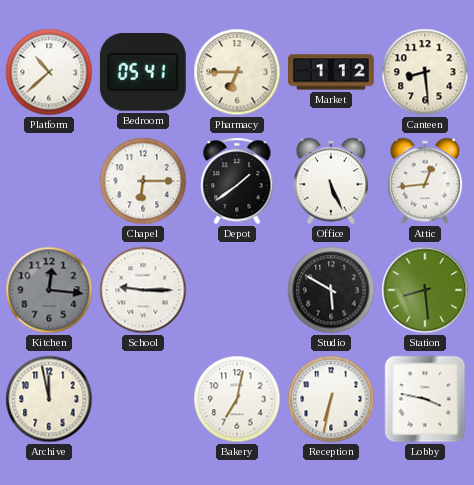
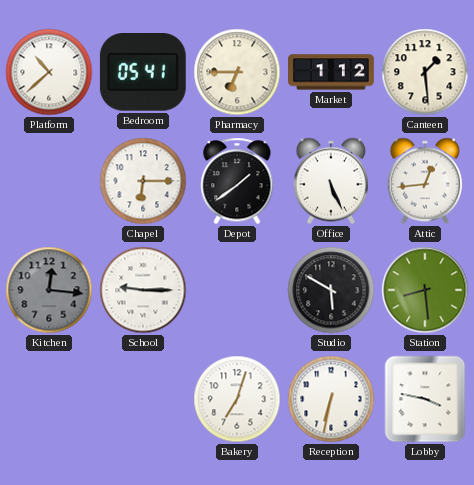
Canteen: 8:29 -> 1:29 (425, 72)
Archive: 11:58 -> none (49, 399)
Bakery: 7:02 -> 7:03 (237, 399)
